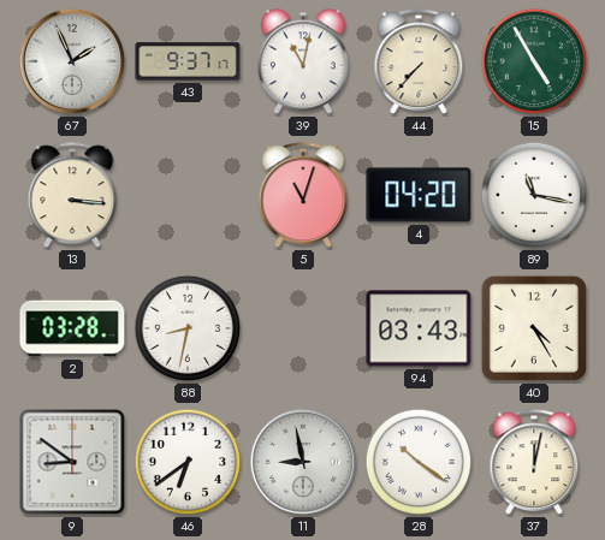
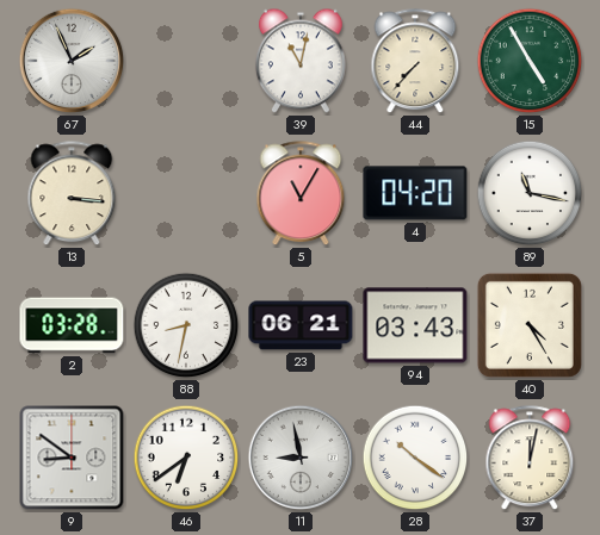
43: 9:37 -> none (188, 61)
5: 11:03 -> 11:05 (301, 194)
23: none -> 06:21 (301, 325)
